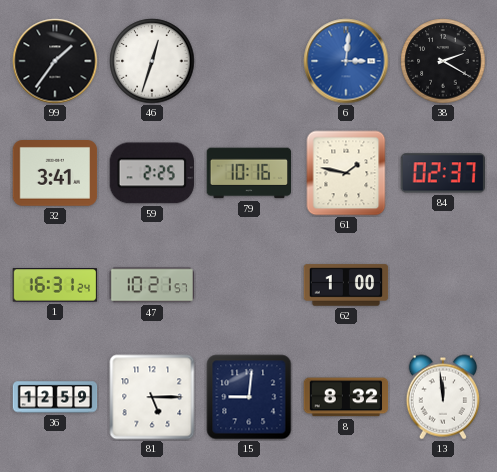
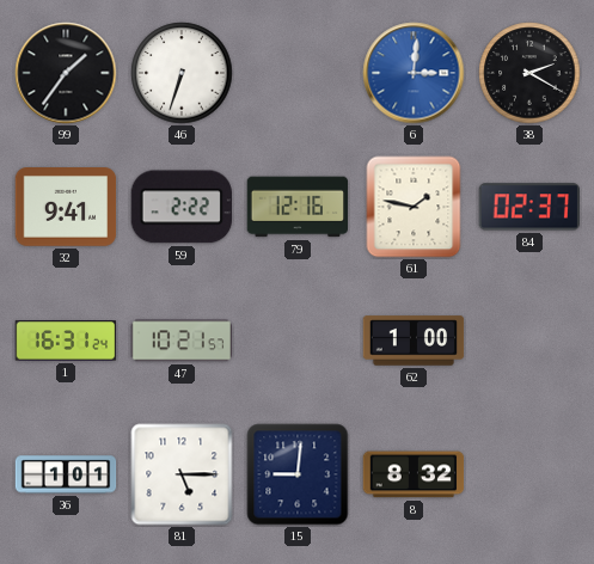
46: 12:33 -> 6:33 (182, 73)
32: 3:41 -> 9:41 (66, 208)
59: 2:25 -> 2:22 (182, 207)
79: 10:16 -> 12:16 (298, 207)
36: 12:59 -> 1:01 (66, 474)
13: 11:59 -> none (442, 397)
